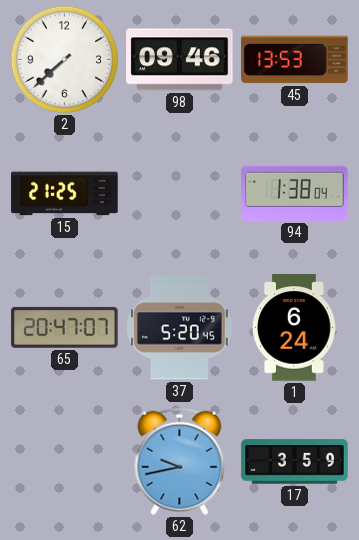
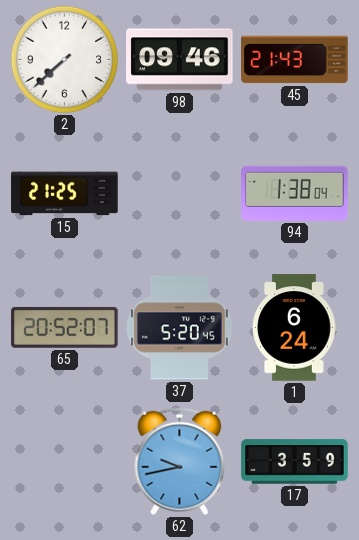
45: 13:53 -> 21:43 (295, 60)
65: 20:47 -> 20:52 (65, 327)
